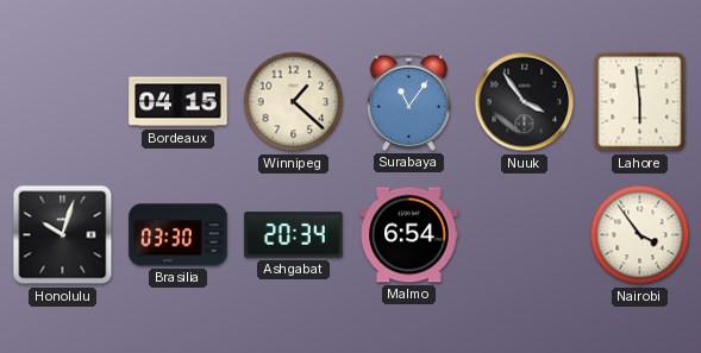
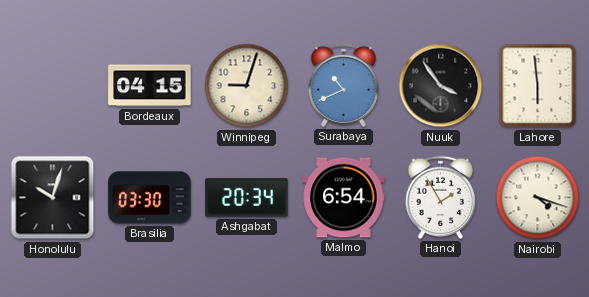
Winnipeg: 1:22 -> 9:03 (247, 86)
Surabaya: 11:06 -> 10:41 (343, 85)
Hanoi: none -> 1:55 (440, 197)
Nairobi: 3:54 -> 4:18 (538, 198)
